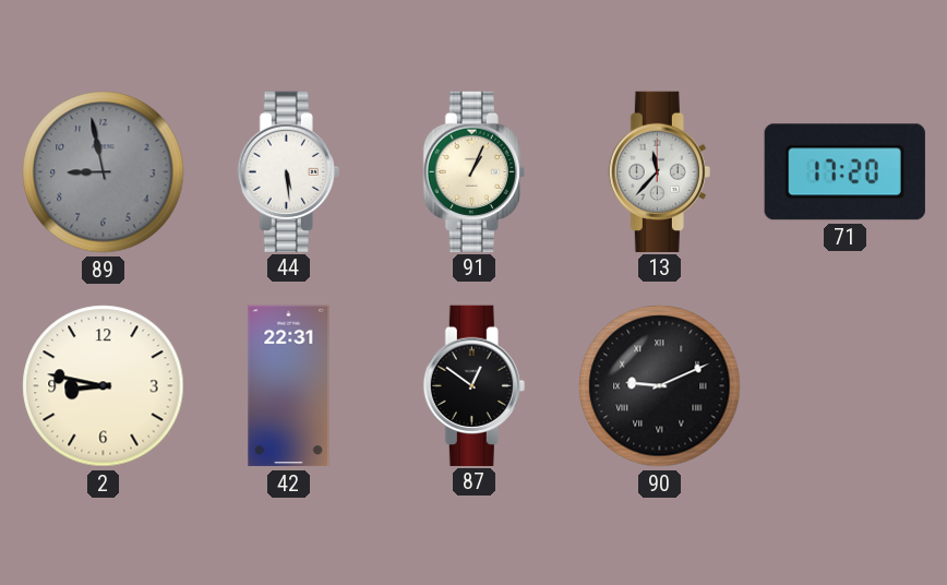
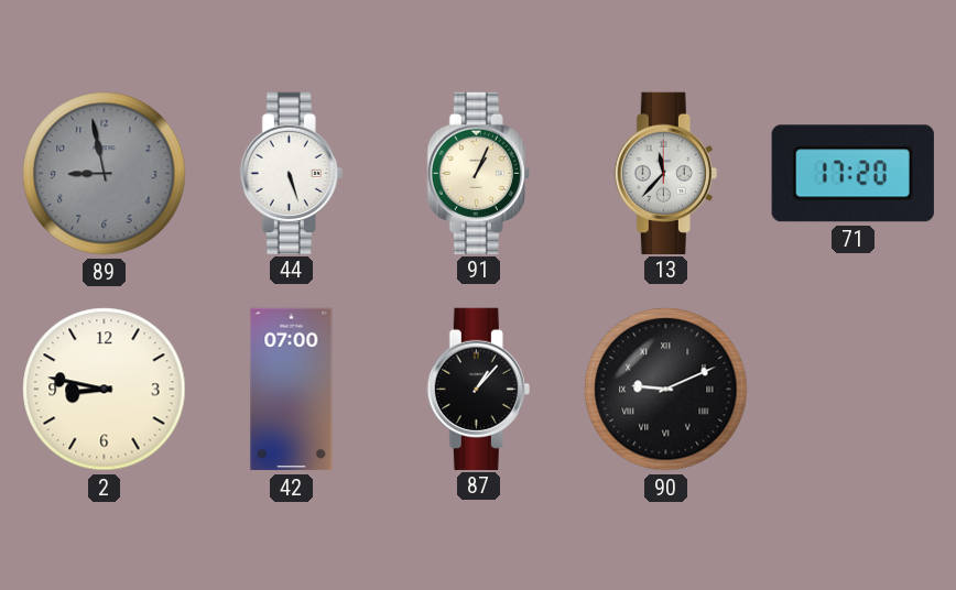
44: 5:29 -> 5:27 (291, 173)
42: 22:31 -> 07:00 (292, 390)
87: 12:51 -> 1:07 (478, 389)
